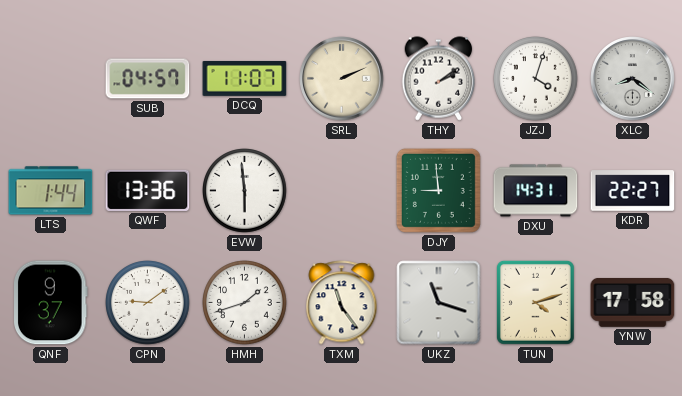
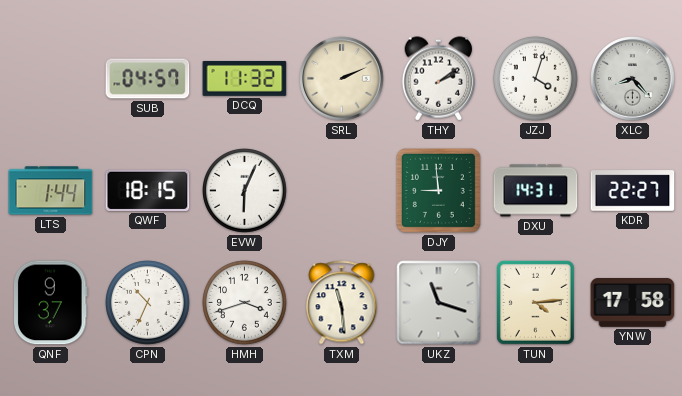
DCQ: 11:07 -> 11:32 (245, 78)
XLC: 8:21 -> 8:23 (633, 79)
QWF: 13:36 -> 18:15 (148, 190)
EVW: 5:59 -> 6:04 (245, 191)
CPN: 9:09 -> 10:34 (148, 303)
HMH: 1:42 -> 3:42 (245, 303)
TXM: 11:24 -> 11:29 (342, 303)
TUN: 4:12 -> 4:14 (535, 302)
